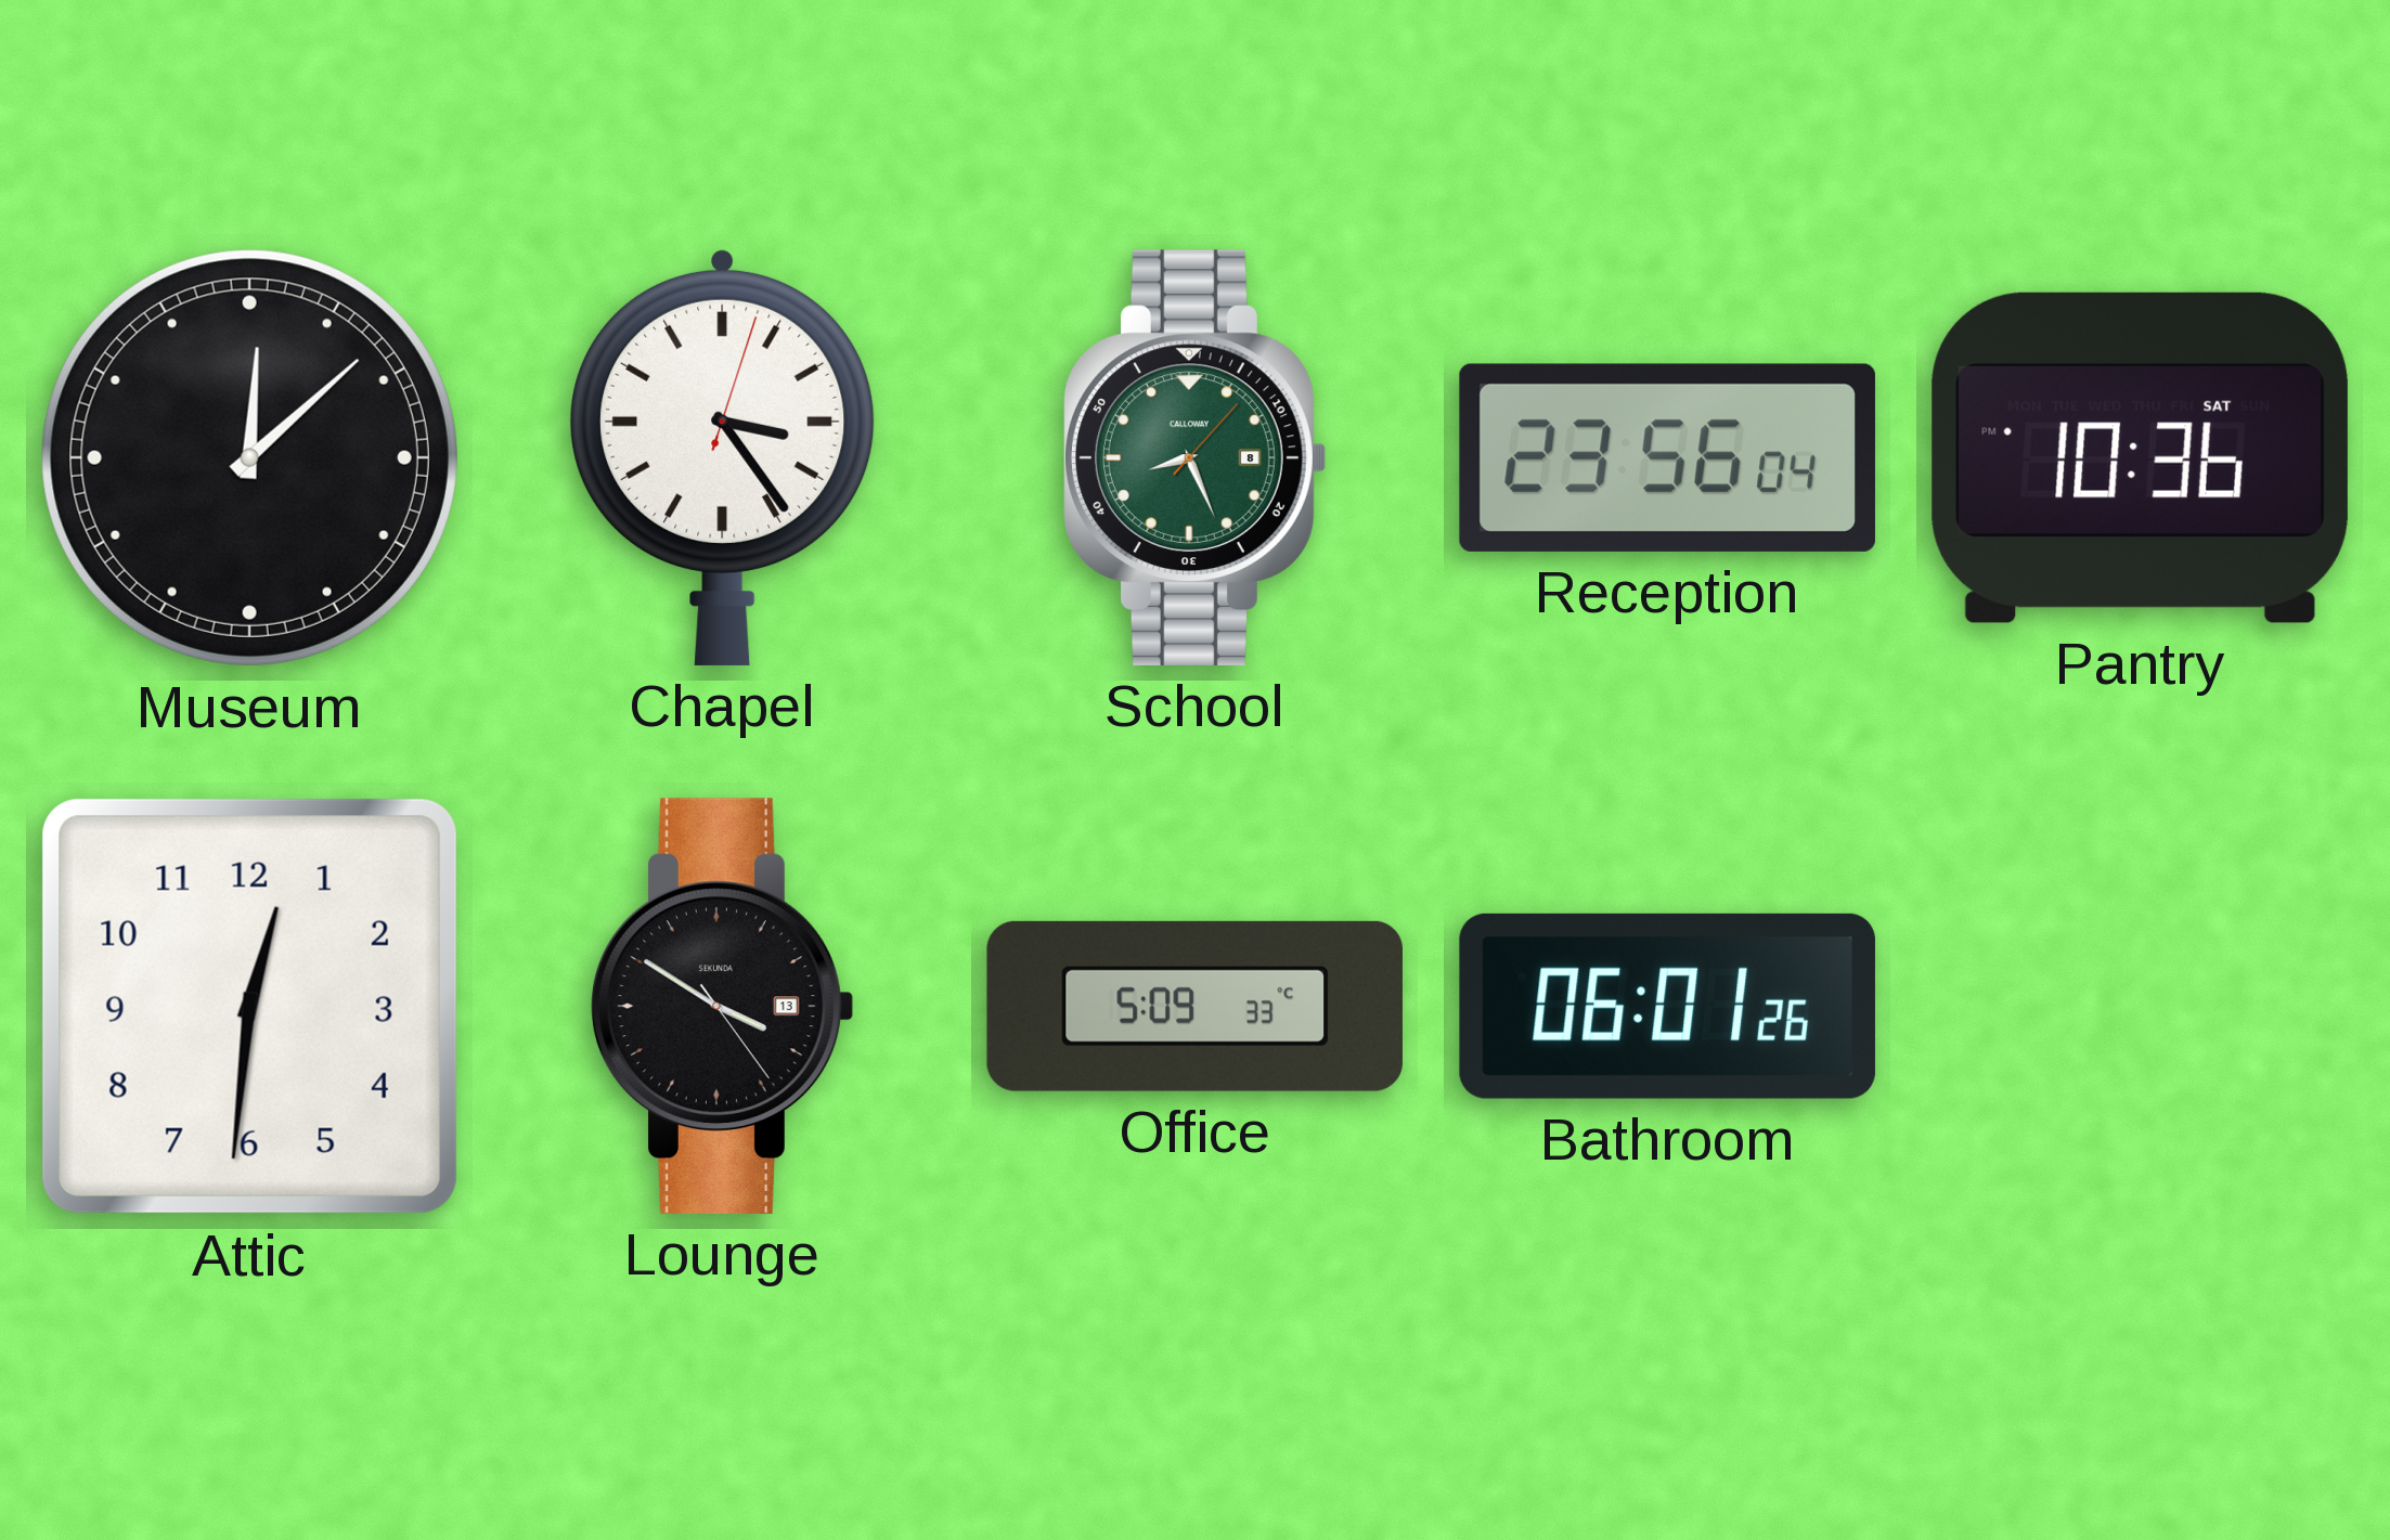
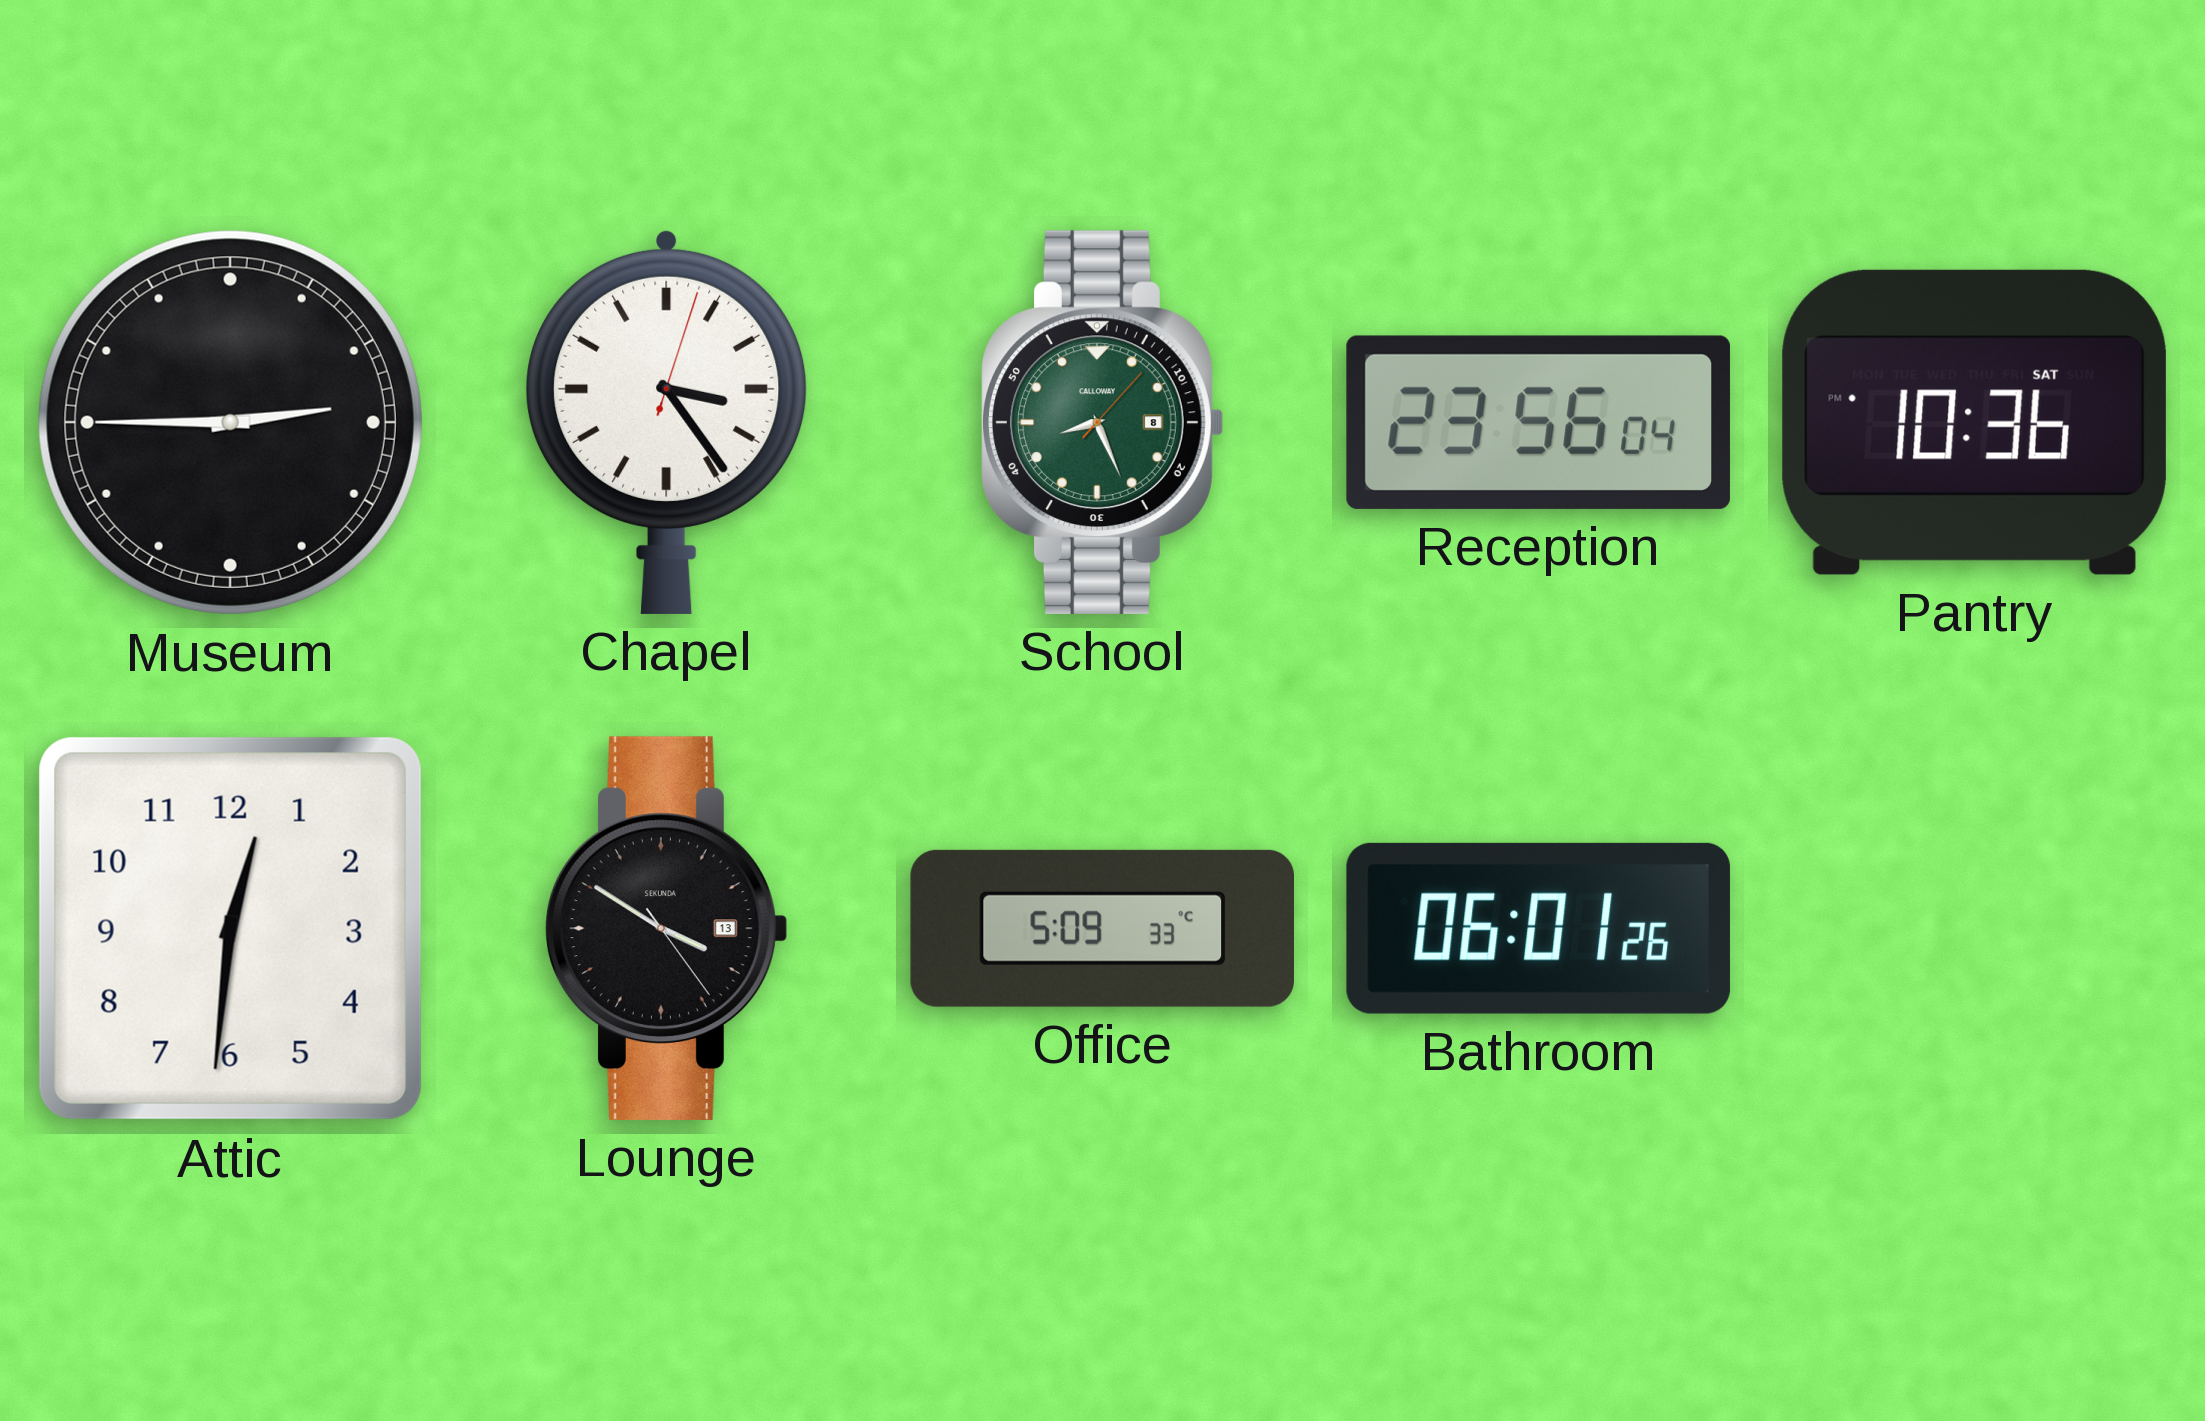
Museum: 12:08 -> 2:45 (230, 422)
